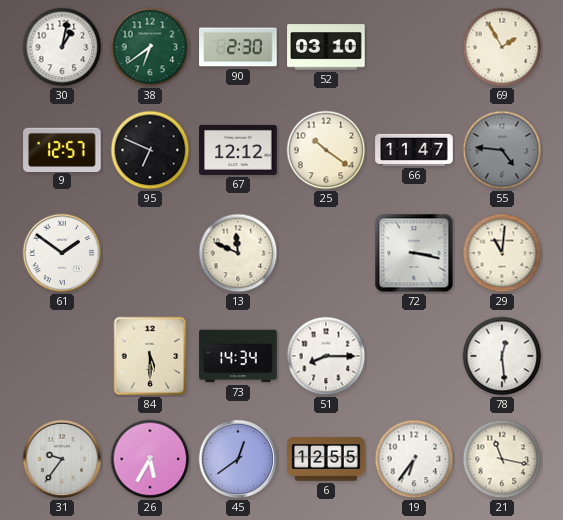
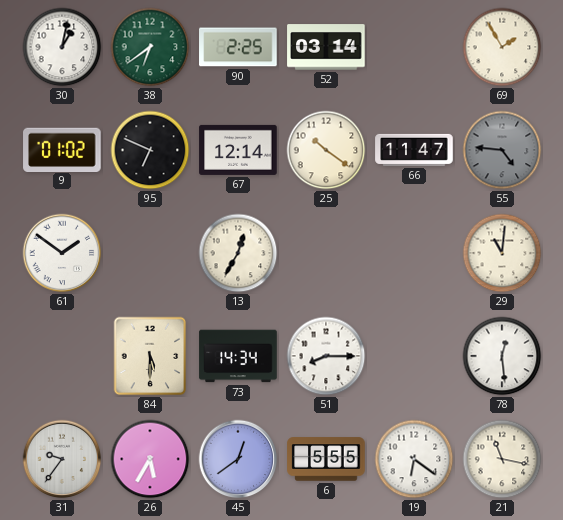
90: 2:30 -> 2:25 (238, 47)
52: 03:10 -> 03:14 (326, 47)
9: 12:57 -> 01:02 (62, 149)
67: 12:12 -> 12:14 (238, 150)
13: 11:49 -> 12:35 (238, 253)
72: 3:17 -> none (414, 253)
6: 12:55 -> 5:55 (326, 459)
19: 6:36 -> 6:21 (414, 459)
